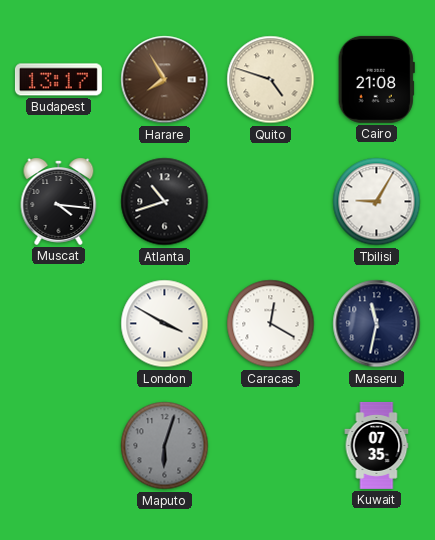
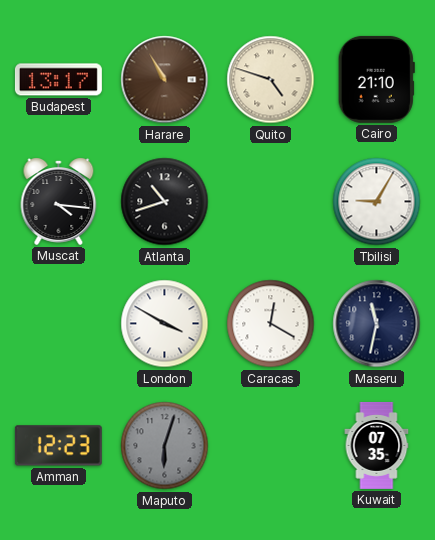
Harare: 7:55 -> 10:55 (165, 80)
Cairo: 21:08 -> 21:10 (376, 79)
Amman: none -> 12:23 (58, 446)
